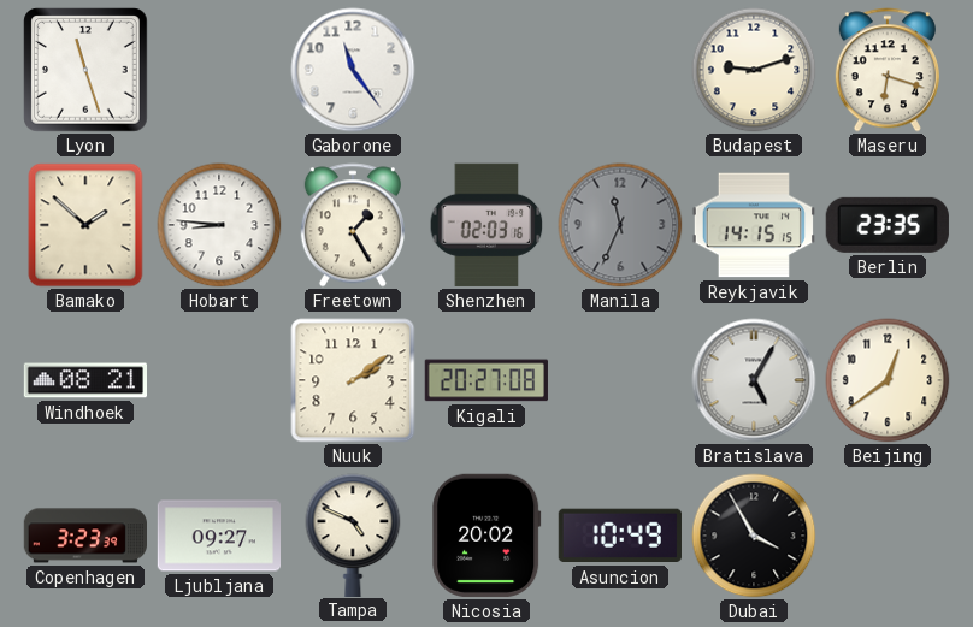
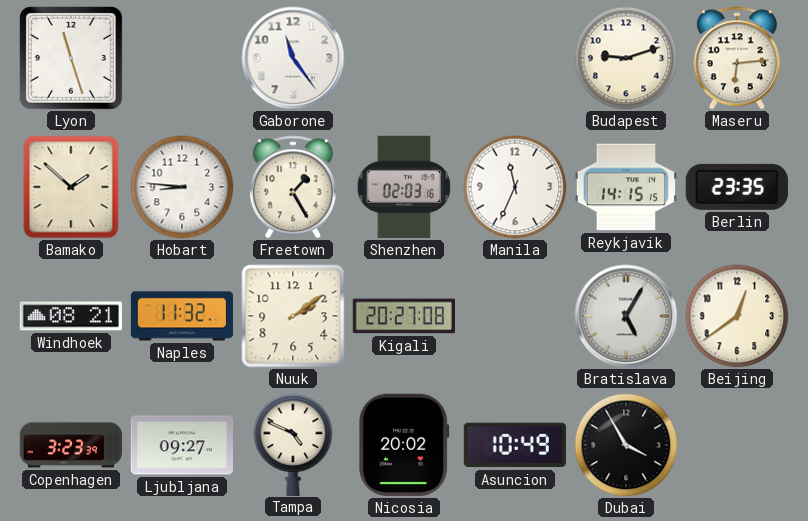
Maseru: 6:18 -> 6:14 (737, 58)
Manila dial: grey -> white (515, 187)
Naples: none -> 11:32 (182, 316)
